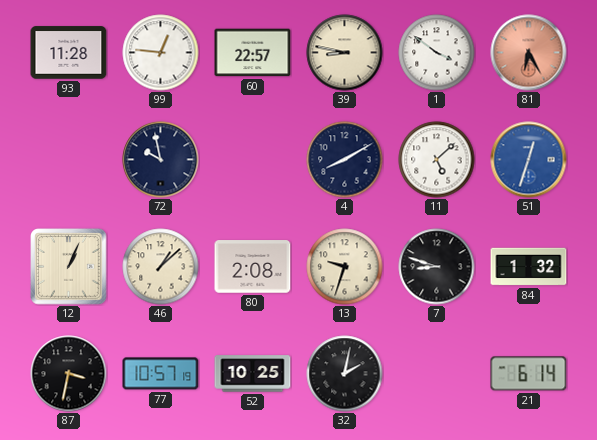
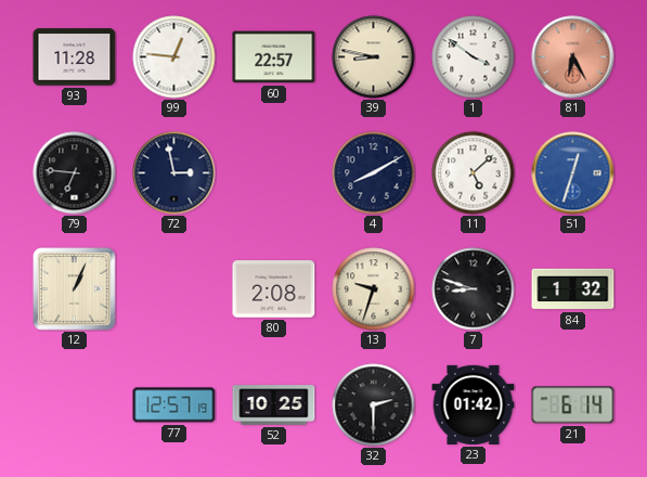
79: none -> 6:46 (75, 173)
72: 9:58 -> 2:58 (174, 173)
46: 1:08 -> none (161, 267)
87: 3:32 -> none (69, 374)
77: 10:57 -> 12:57 (174, 405)
32: 2:02 -> 2:30 (374, 405)
23: none -> 01:42 (474, 404)
